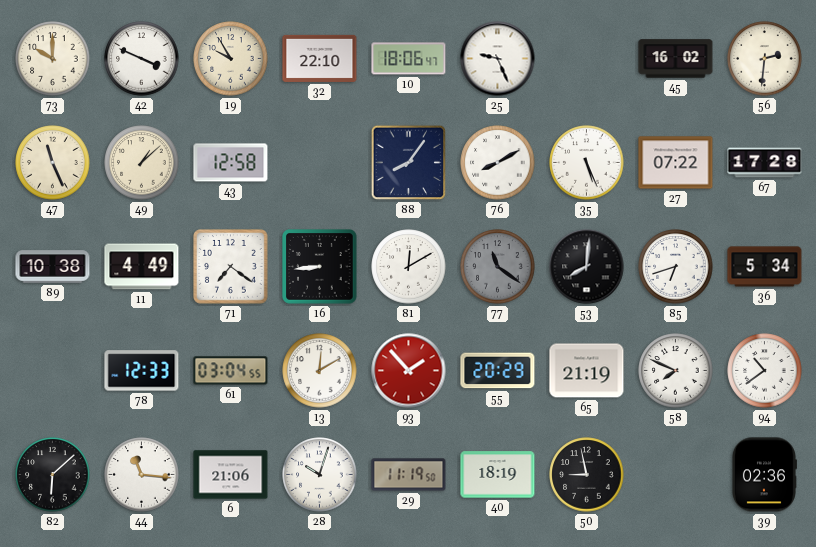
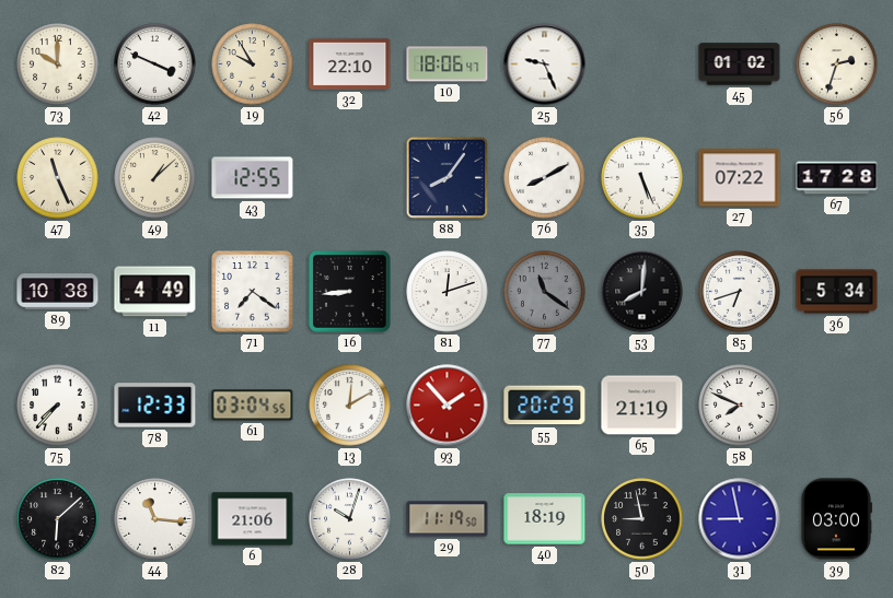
45: 16:02 -> 01:02 (740, 65)
56: 2:31 -> 2:33 (837, 65)
43: 12:58 -> 12:55 (253, 178)
81: 12:10 -> 12:12 (448, 292)
75: none -> 7:37 (58, 406)
94: 10:39 -> none (765, 371)
31: none -> 8:58 (740, 519)
39: 02:36 -> 03:00 (836, 519)
